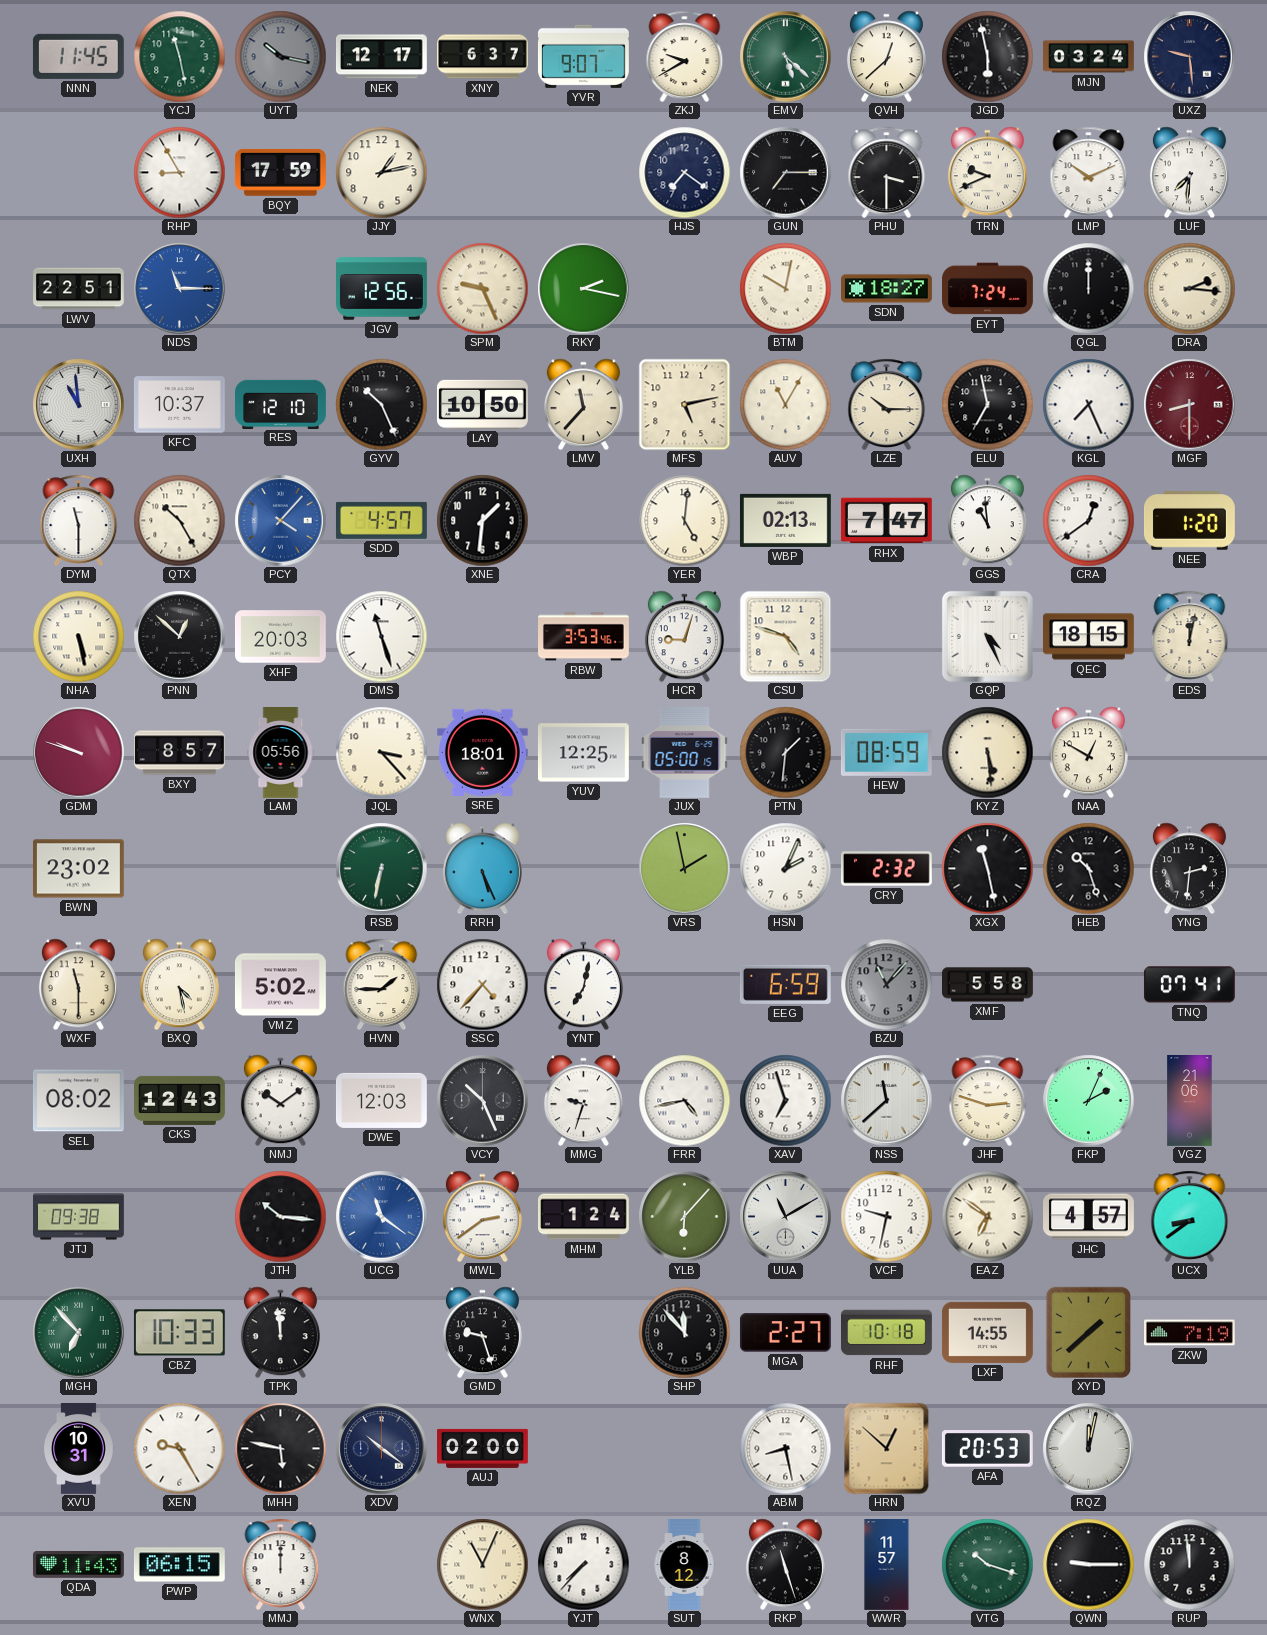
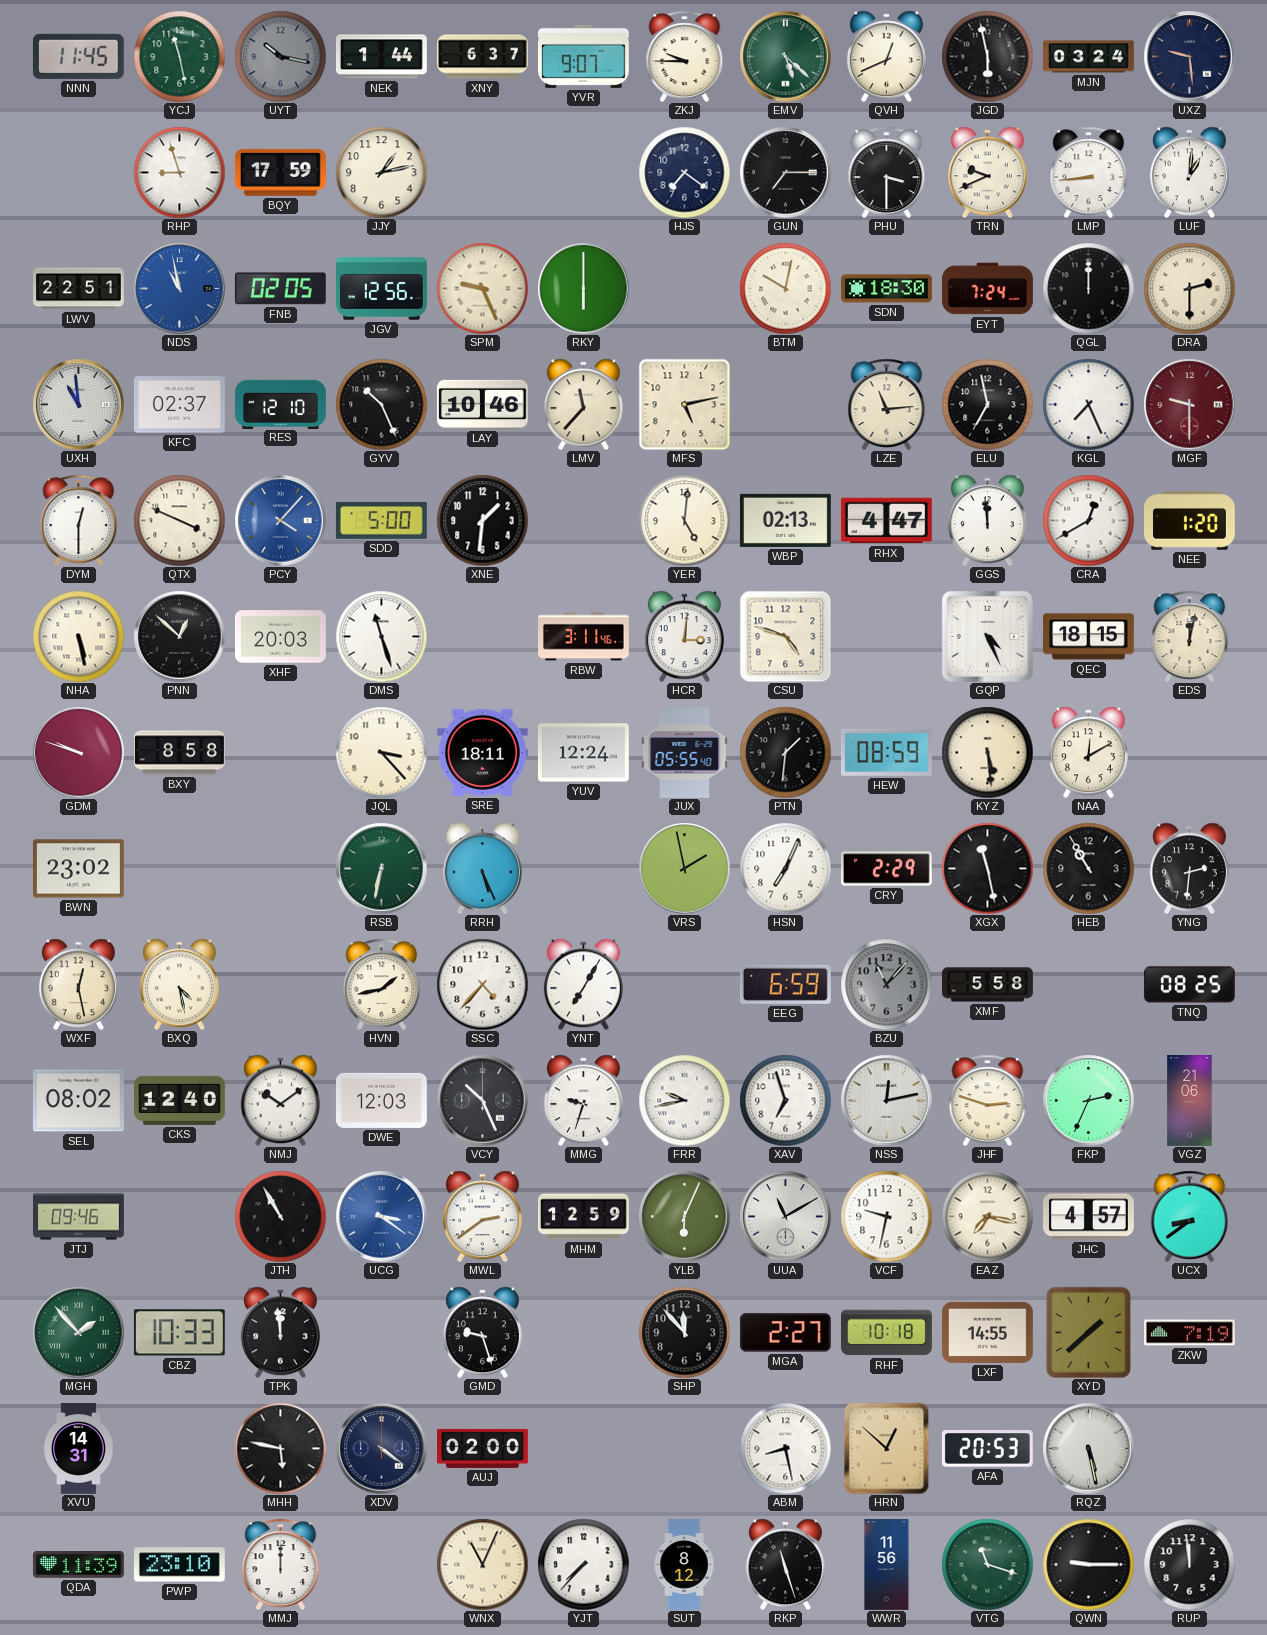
NEK: 12:17 -> 1:44 (381, 57)
ZKJ: 9:40 -> 9:45 (685, 56)
QVH: 12:38 -> 12:41 (886, 56)
RHP: 8:55 -> 8:57 (179, 172)
LMP: 10:11 -> 8:44 (1089, 172)
LUF: 7:31 -> 1:01 (1189, 172)
NDS: 11:15 -> 10:58 (179, 288)
FNB: none -> 02:05 (280, 289)
RKY: 2:17 -> 6:00 (583, 288)
SDN: 18:27 -> 18:30 (887, 289)
DRA: 2:16 -> 2:30 (1189, 288)
KFC: 10:37 -> 02:37 (179, 405)
LAY: 10:50 -> 10:46 (482, 404)
AUV: 11:05 -> none (785, 404)
LZE: 10:15 -> 11:14 (887, 404)
MGF: 8:30 -> 9:30 (1189, 404)
DYM: 11:30 -> 12:30 (79, 520)
QTX: 10:25 -> 3:49 (179, 520)
SDD: 4:57 -> 5:00 (381, 520)
RHX: 7:47 -> 4:47 (886, 521)
GGS: 10:59 -> 11:59 (987, 520)
CRA: 12:39 -> 12:40 (1088, 520)
RBW: 3:53 -> 3:11 (584, 637)
HCR: 9:03 -> 3:01 (684, 636)
BXY: 8:57 -> 8:58 (180, 753)
LAM: 05:56 -> none (281, 753)
SRE: 18:01 -> 18:11 (482, 752)
YUV: 12:25 -> 12:24 (583, 753)
JUX: 05:00 -> 05:55 (685, 752)
NAA: 12:50 -> 12:10 (1088, 752)
HSN: 2:04 -> 7:04 (785, 868)
CRY: 2:32 -> 2:29 (887, 869)
HEB: 10:27 -> 10:55 (1088, 868)
WXF: 11:30 -> 12:28 (78, 984)
VMZ: 5:02 -> none (280, 985)
HVN: 1:45 -> 1:43 (382, 984)
YNT: 7:02 -> 7:05 (583, 984)
TNQ: 07:41 -> 08:25 (1189, 985)
CKS: 12:43 -> 12:40 (180, 1100)
FRR: 4:43 -> 9:43 (684, 1100)
NSS: 11:38 -> 12:13 (886, 1100)
FKP: 2:04 -> 2:34 (1088, 1100)
JTJ: 09:38 -> 09:46 (79, 1217)
JTH: 10:16 -> 10:55 (280, 1216)
UCG: 11:21 -> 3:21 (381, 1216)
MHM: 1:24 -> 12:59 (584, 1217)
YLB: 6:07 -> 6:04 (684, 1216)
EAZ: 6:51 -> 7:17 (987, 1216)
MGH: 6:53 -> 1:53 (78, 1332)
XVU: 10:31 -> 14:31 (79, 1449)
XEN: 9:25 -> none (179, 1448)
XDV: 10:21 -> 4:21 (381, 1448)
RQZ: 12:02 -> 5:28 (1088, 1448)
QDA: 11:43 -> 11:39 (78, 1565)
PWP: 06:15 -> 23:10 (179, 1565)
WWR: 11:57 -> 11:56 (887, 1565)
VTG: 10:18 -> 11:18 (987, 1564)
